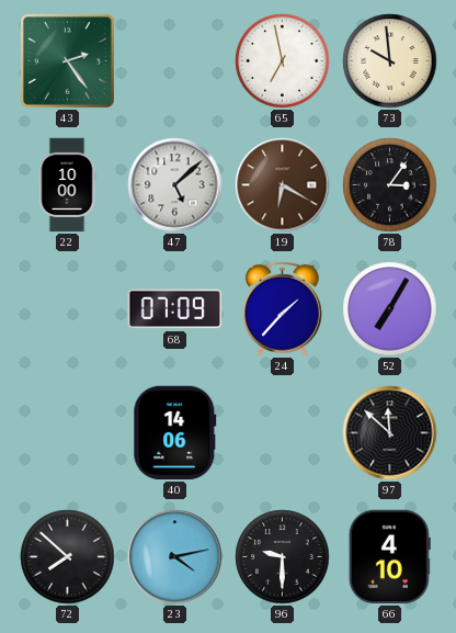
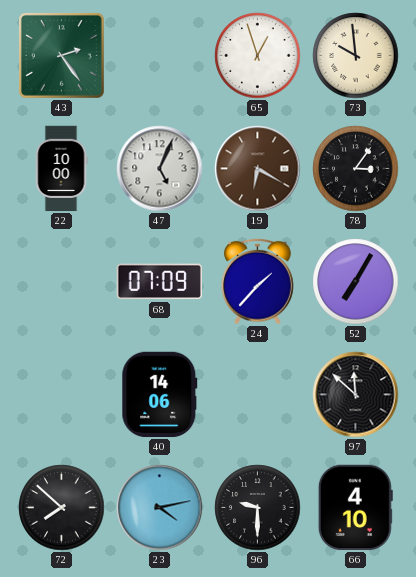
65: 6:58 -> 12:57 (258, 56)
47: 5:08 -> 5:04 (160, 169)
